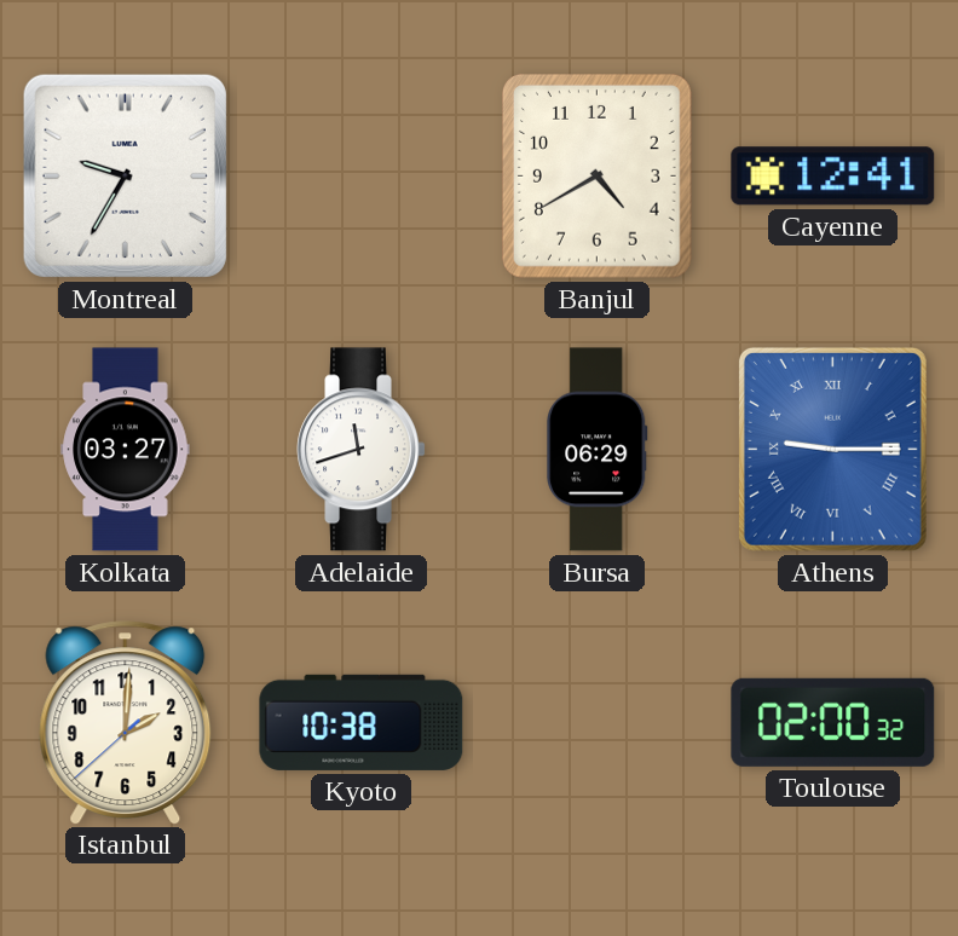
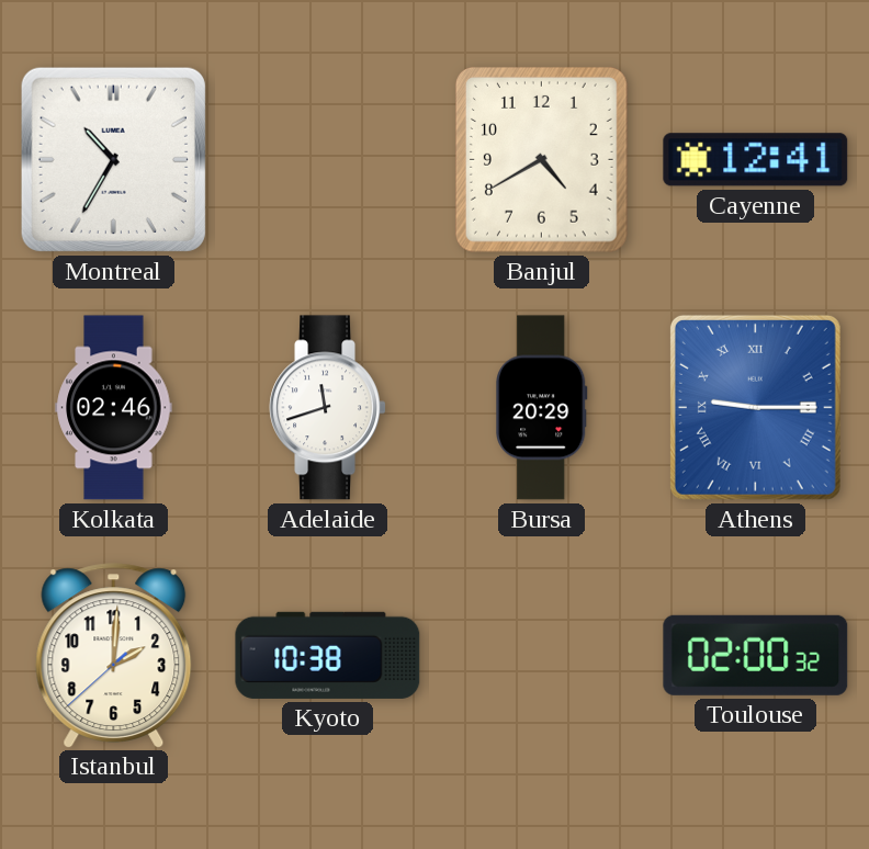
Montreal: 9:35 -> 10:35 (113, 159)
Kolkata: 03:27 -> 02:46 (114, 408)
Bursa: 06:29 -> 20:29 (542, 408)
